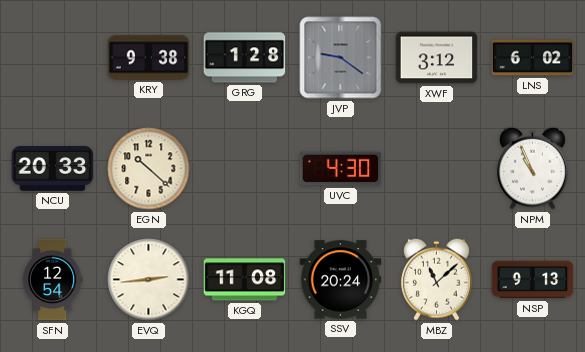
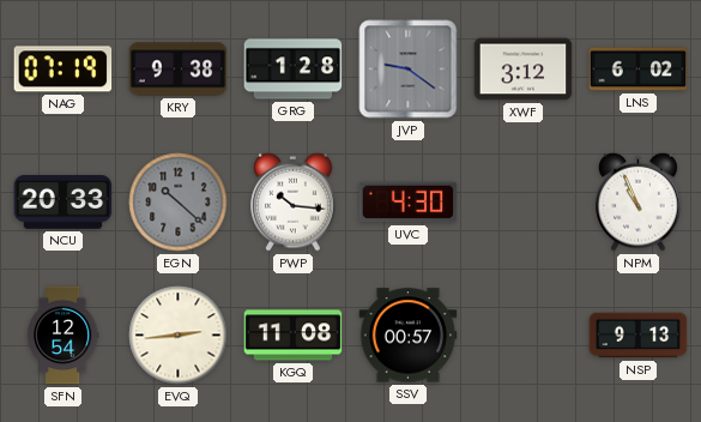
NAG: none -> 07:19 (64, 70)
EGN dial: cream -> grey (179, 203)
PWP: none -> 10:16 (294, 201)
SSV: 20:24 -> 00:57 (409, 336)
MBZ: 11:08 -> none (437, 279)
